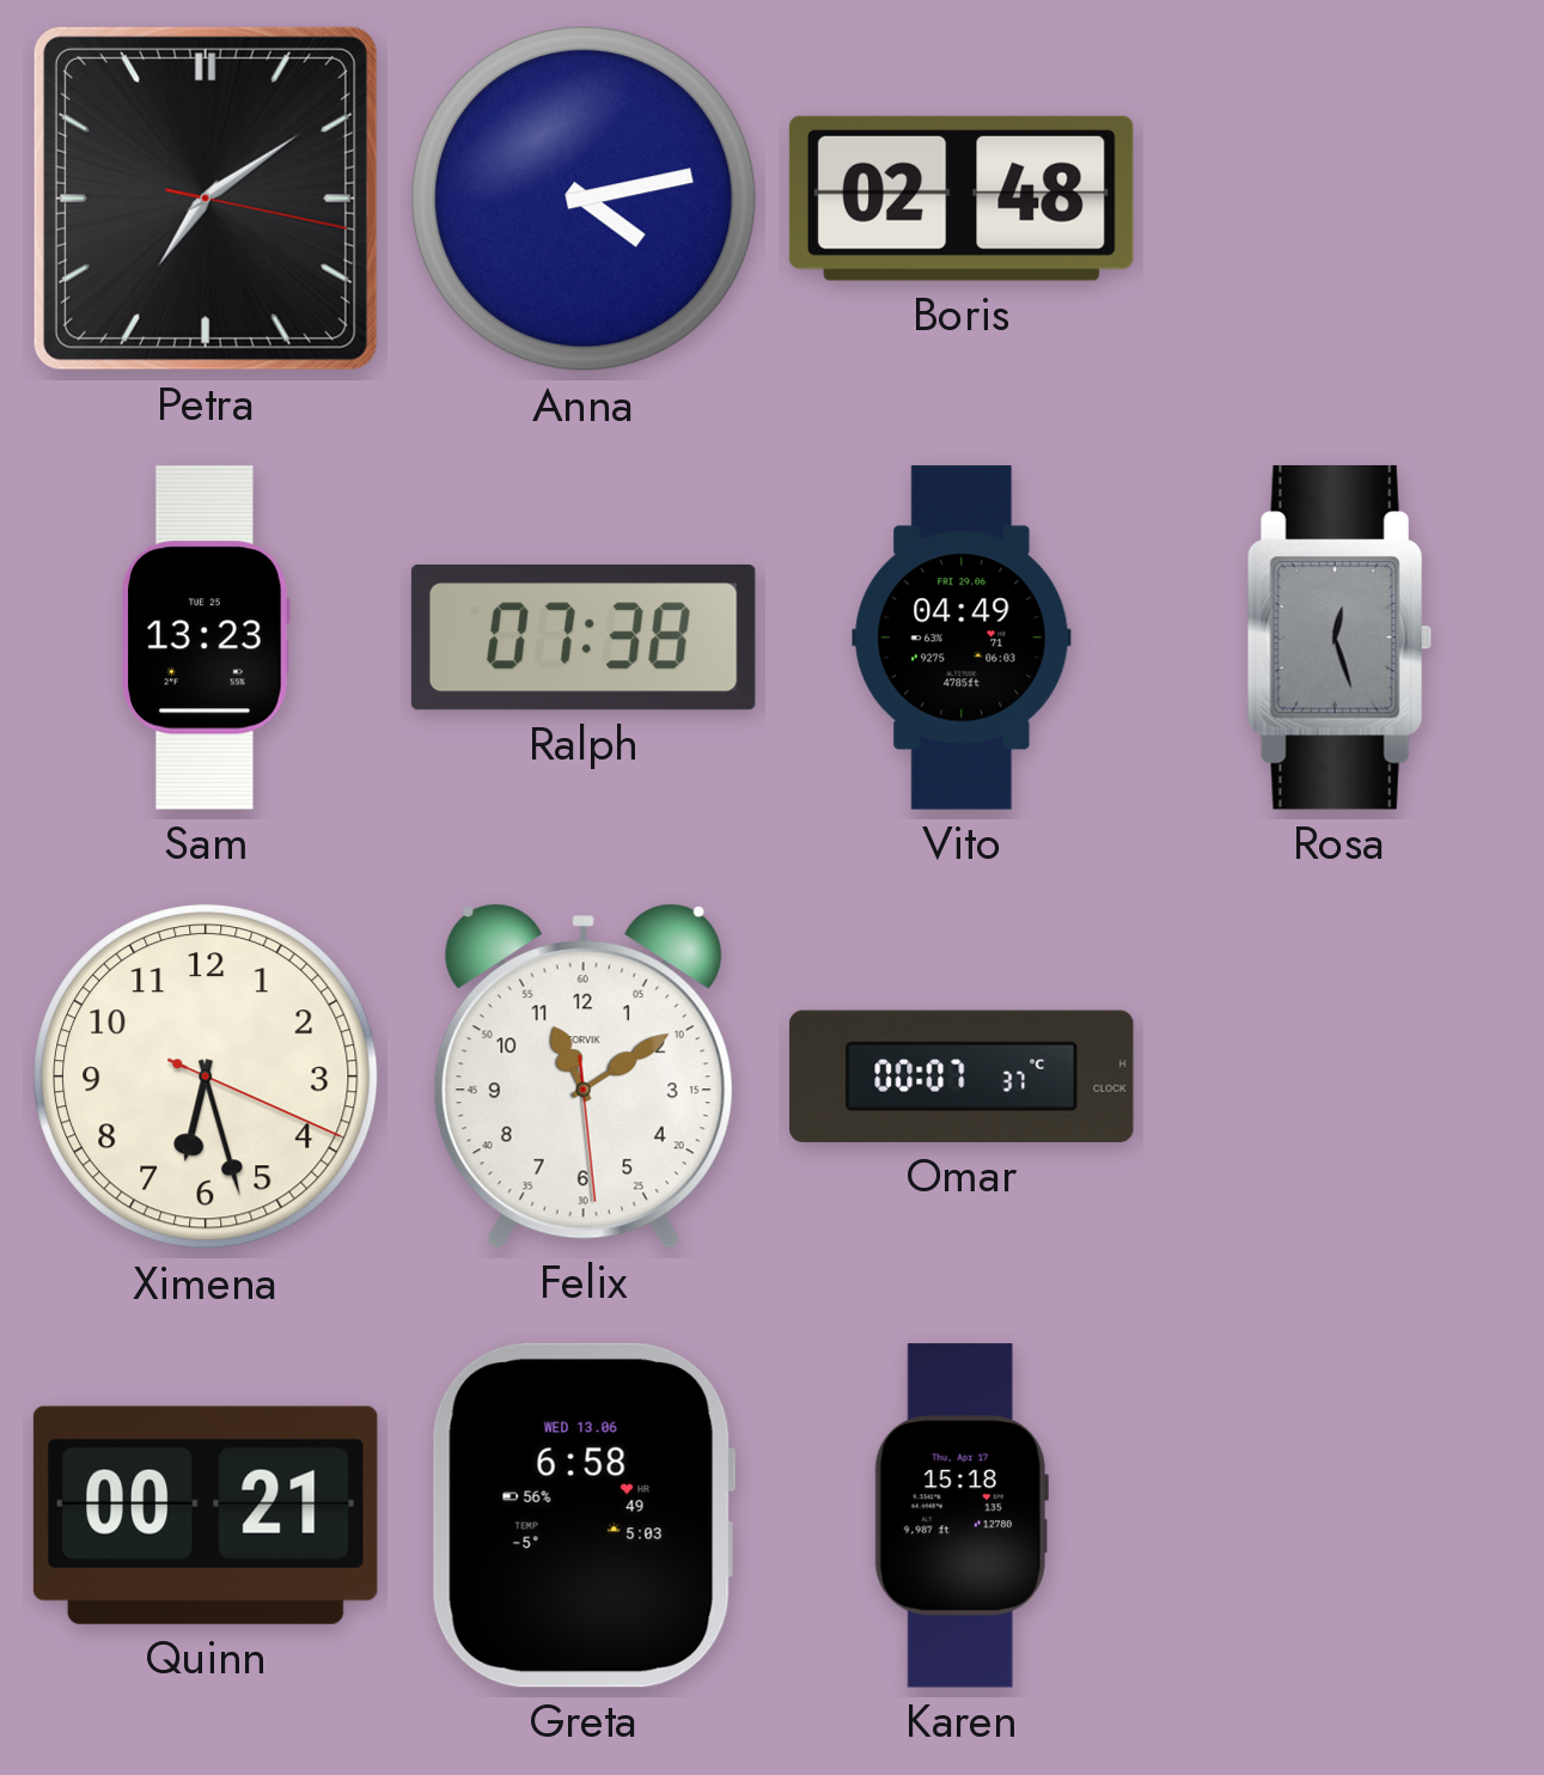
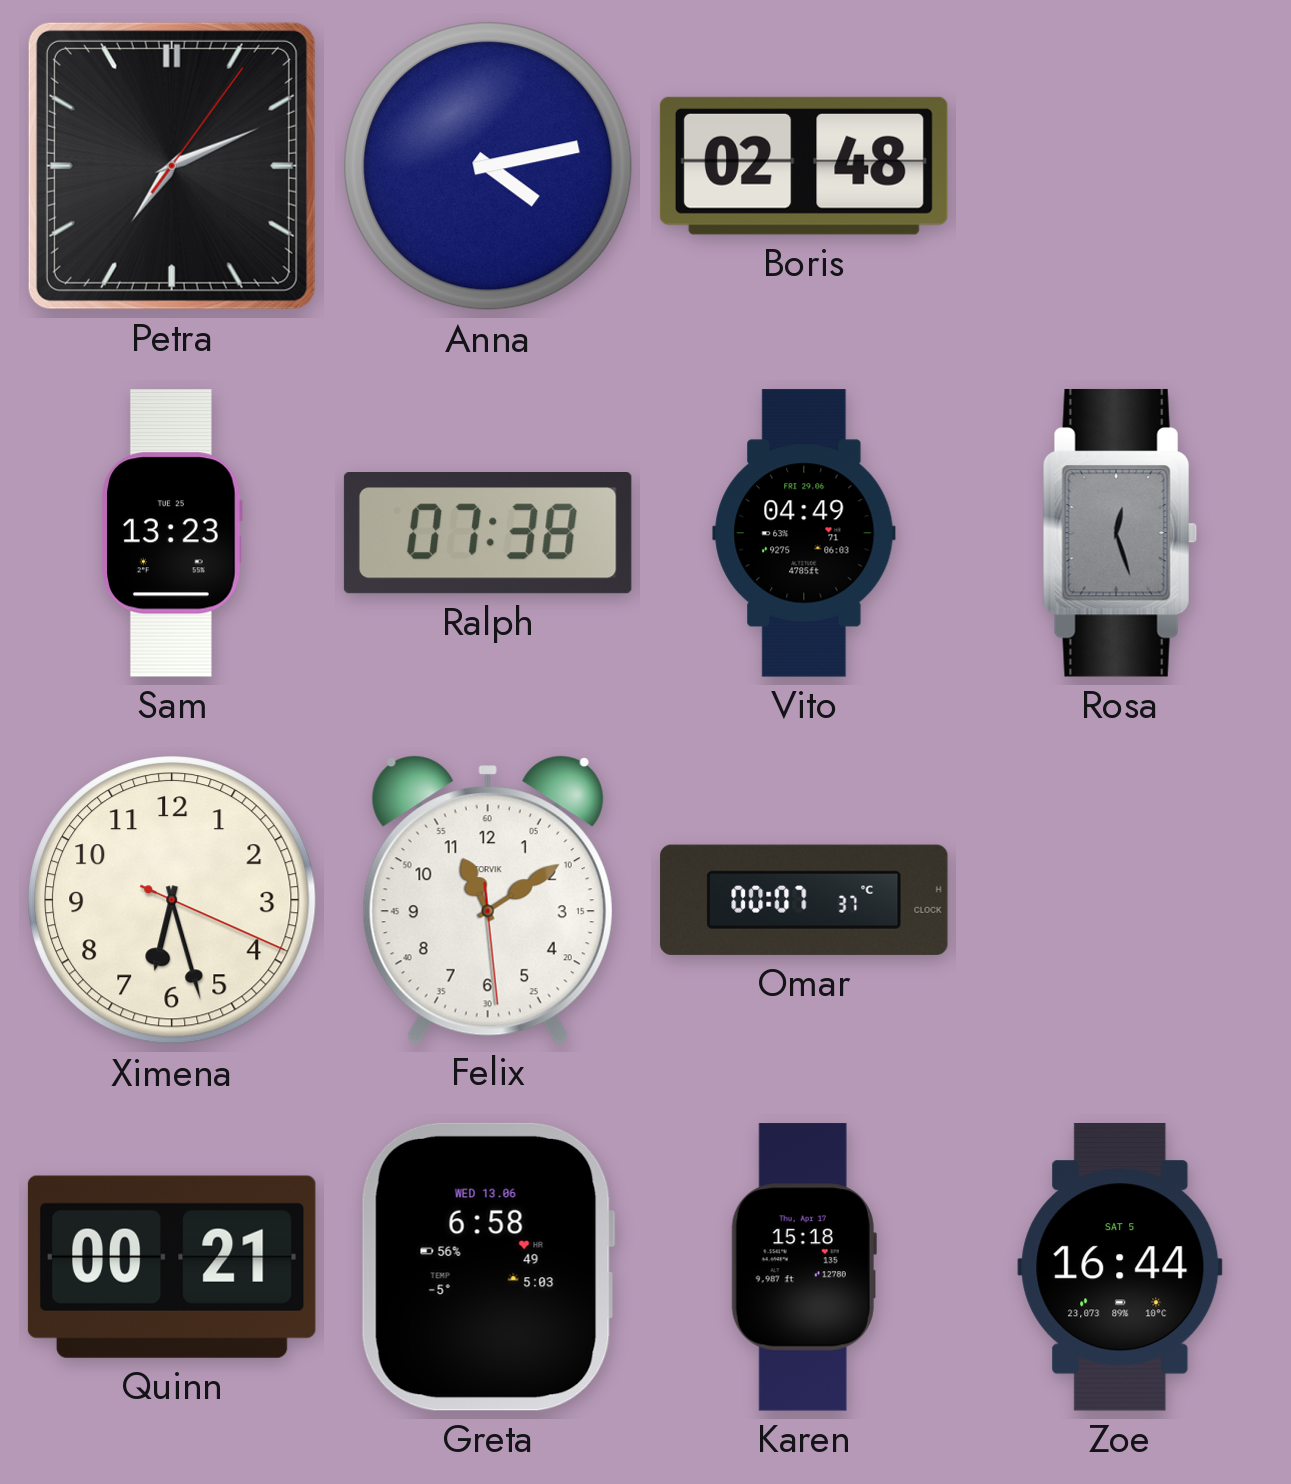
Petra: 7:09 -> 7:11 (172, 166)
Zoe: none -> 16:44 (1120, 1268)
